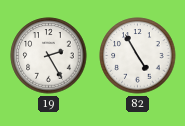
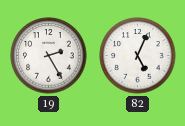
82: 4:55 -> 5:04 (138, 56)
